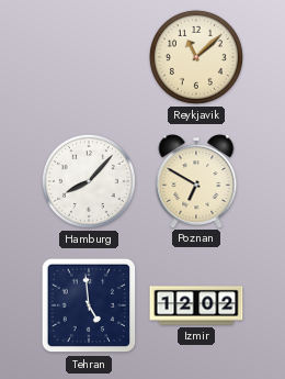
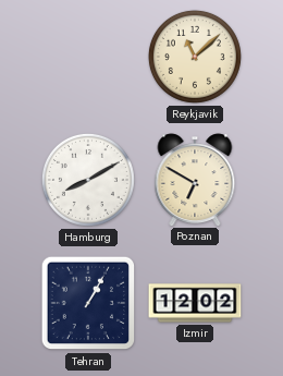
Hamburg: 8:07 -> 8:10 (88, 180)
Tehran: 4:59 -> 1:05 (88, 303)
